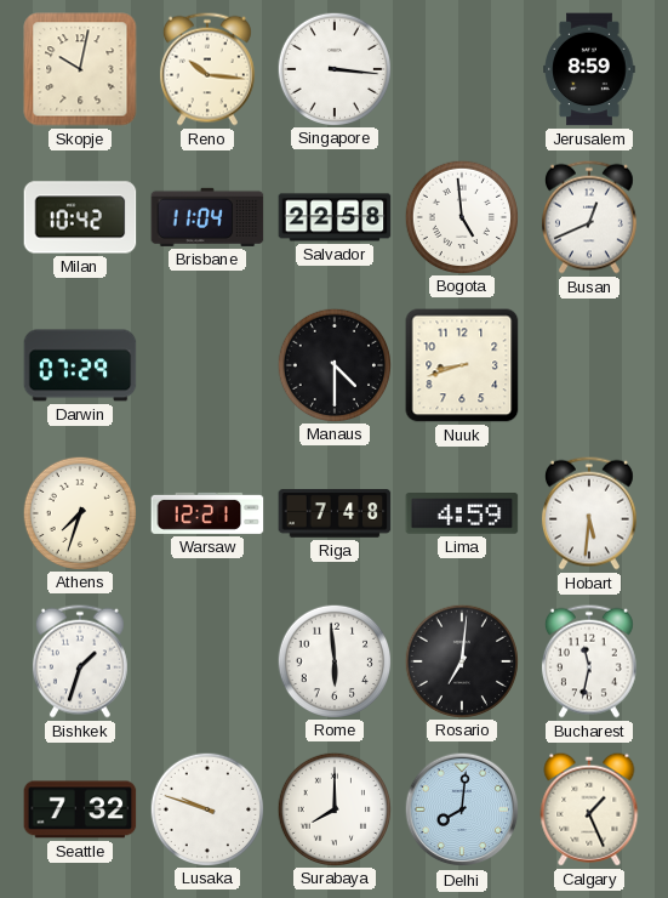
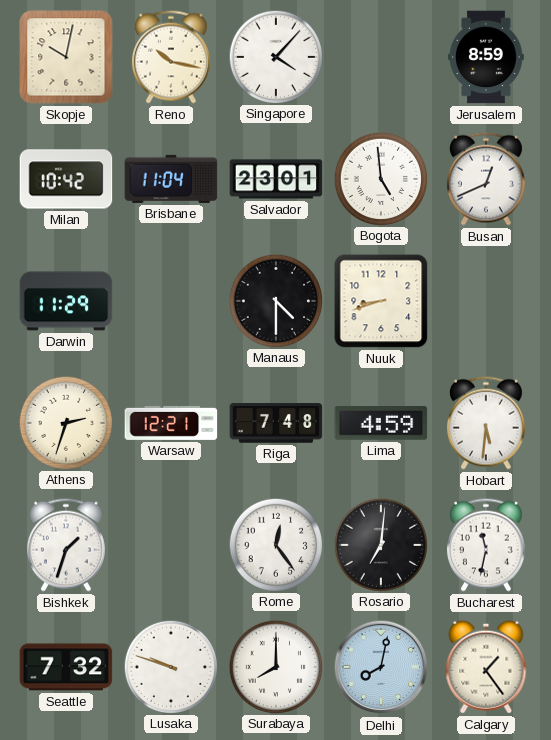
Reno: 10:16 -> 10:17 (171, 57)
Singapore: 3:16 -> 4:07 (275, 56)
Salvador: 22:58 -> 23:01 (276, 179)
Darwin: 07:29 -> 11:29 (66, 301)
Athens: 7:33 -> 2:33 (65, 422)
Rome: 5:59 -> 12:24 (275, 544)
Delhi: 8:01 -> 8:02 (381, 667)
Calgary: 1:26 -> 1:24 (486, 667)
